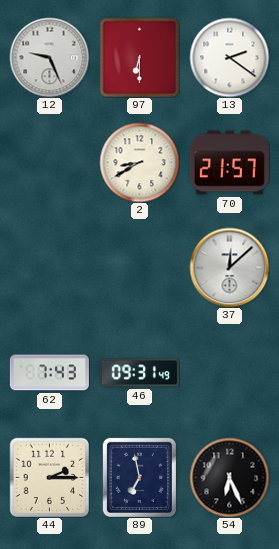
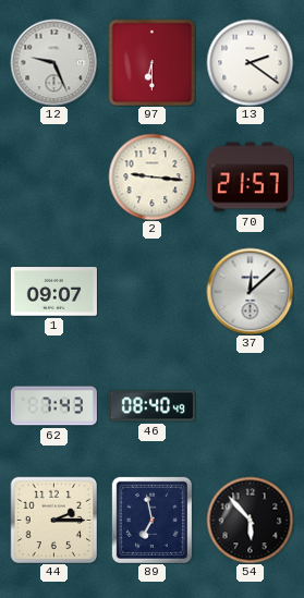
2: 8:40 -> 9:16 (151, 176)
1: none -> 09:07 (53, 292)
46: 09:31 -> 08:40 (151, 406)
54: 6:26 -> 5:53 (250, 520)
